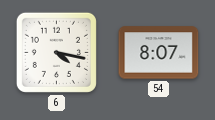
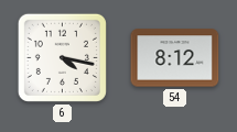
54: 8:07 -> 8:12 (175, 58)
